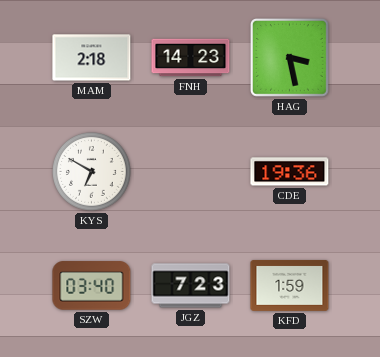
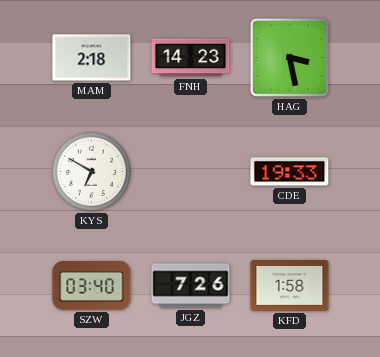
CDE: 19:36 -> 19:33 (290, 172)
JGZ: 7:23 -> 7:26 (191, 286)
KFD: 1:59 -> 1:58 (290, 286)
